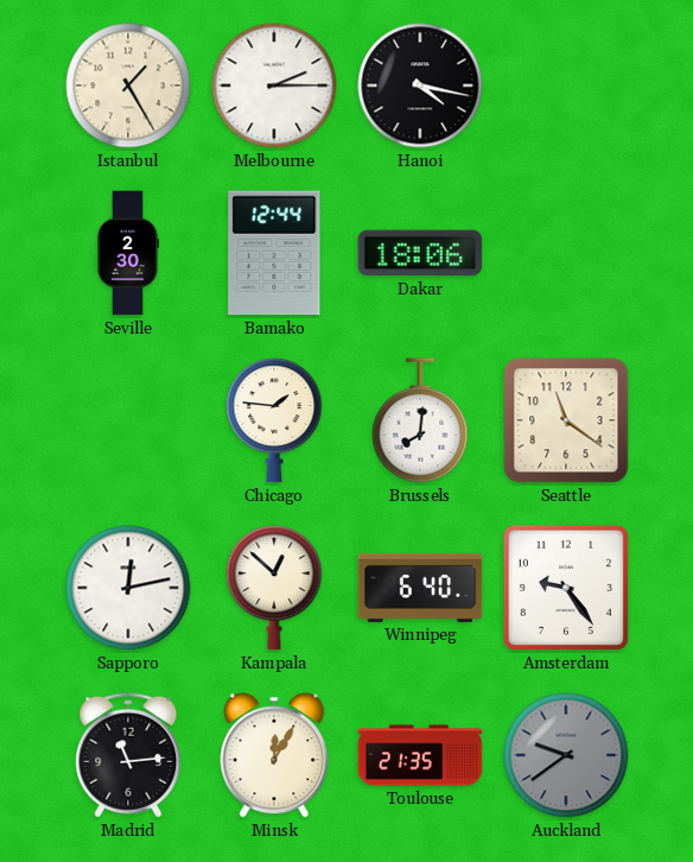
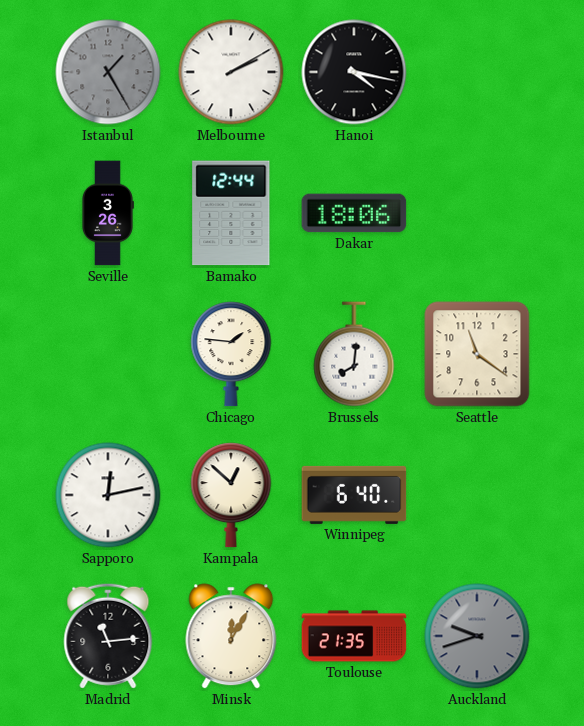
Istanbul dial: cream -> grey (108, 72)
Melbourne: 2:15 -> 2:10 (231, 72)
Seville: 2:30 -> 3:26 (107, 213)
Amsterdam: 9:24 -> none (566, 588)
Auckland: 9:39 -> 9:42 (477, 636)
